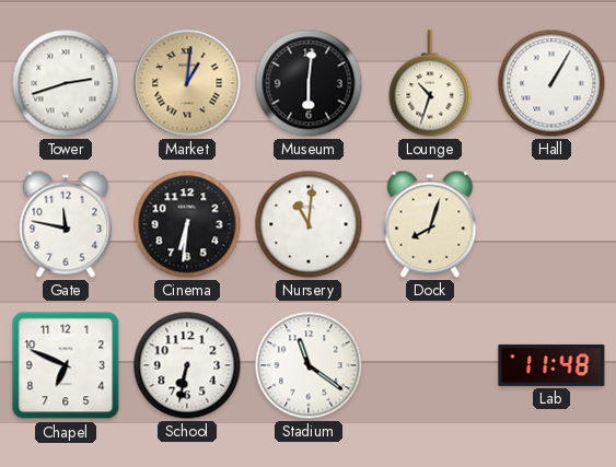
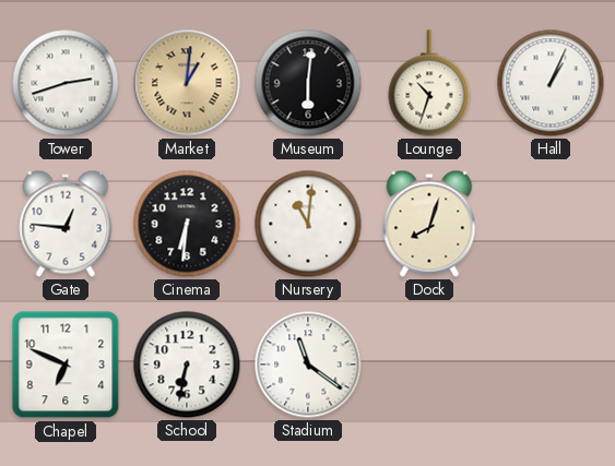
Hall: 1:05 -> 1:04 (551, 83)
Gate: 11:47 -> 12:46 (66, 224)
Lab: 11:48 -> none (551, 365)
